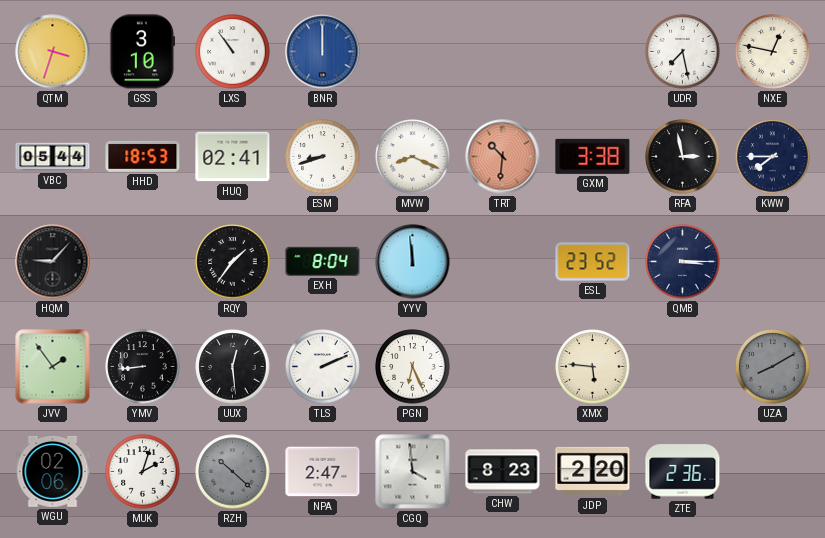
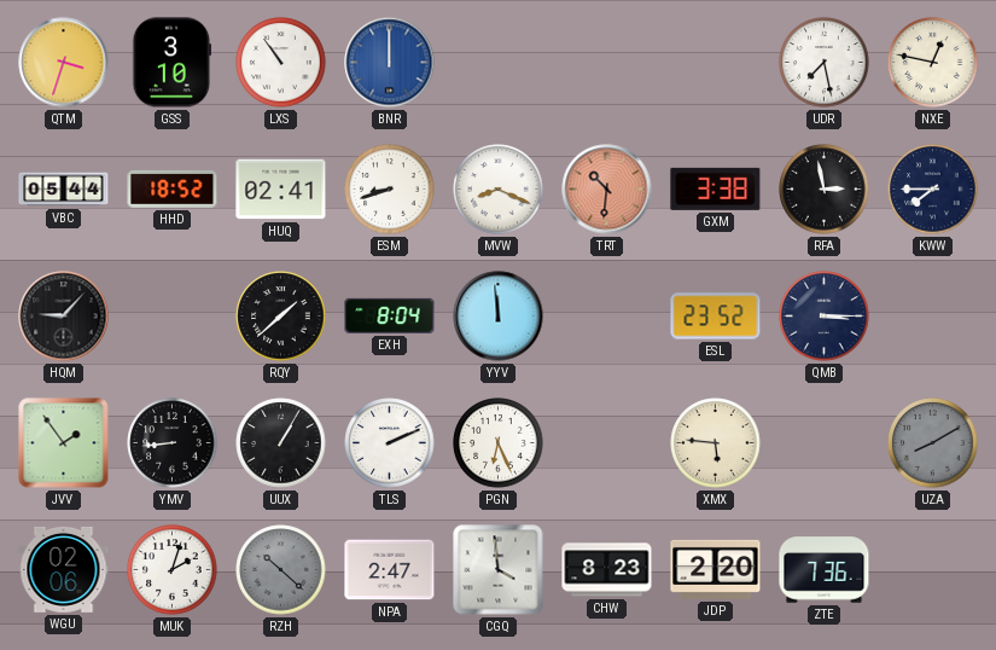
HHD: 18:53 -> 18:52 (173, 188)
RQY: 1:36 -> 1:38 (281, 317)
UUX: 12:29 -> 1:05 (281, 443)
ZTE: 2:36 -> 7:36 (825, 570)
